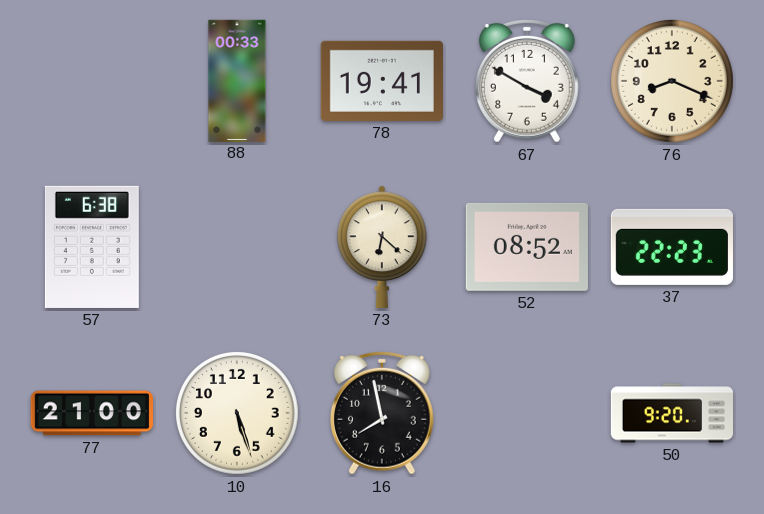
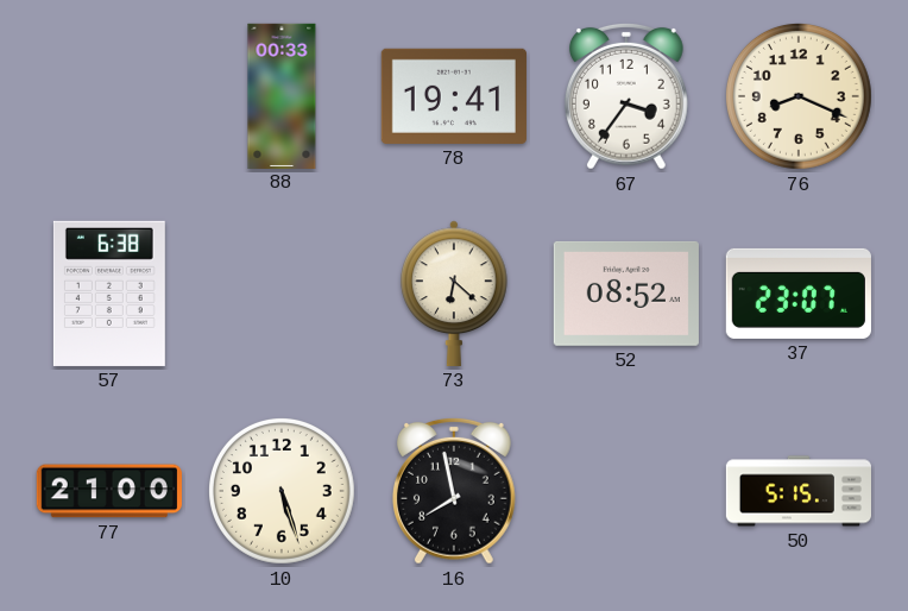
67: 3:50 -> 3:36 (626, 96)
37: 22:23 -> 23:07 (799, 294)
50: 9:20 -> 5:15 (797, 491)
